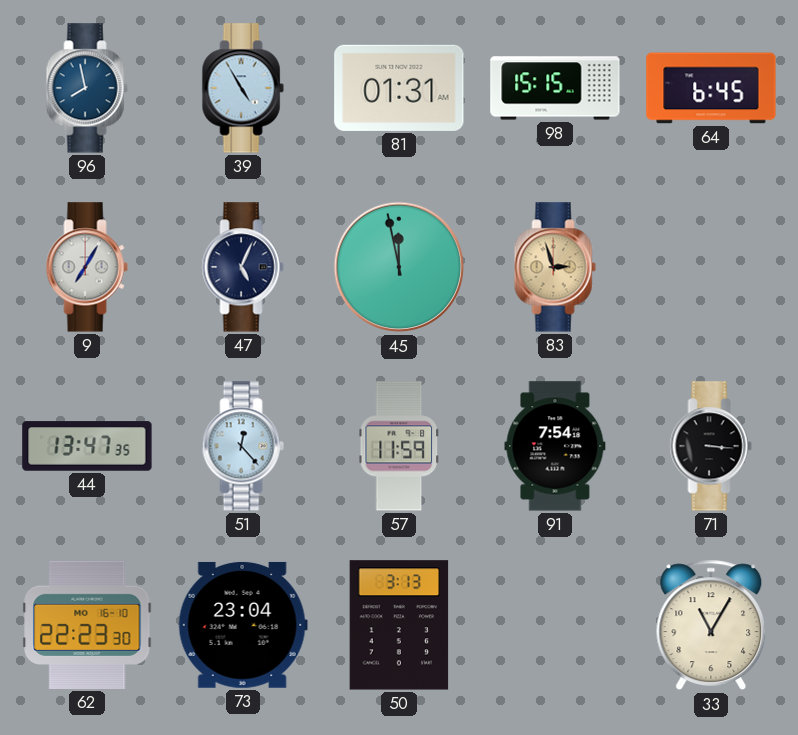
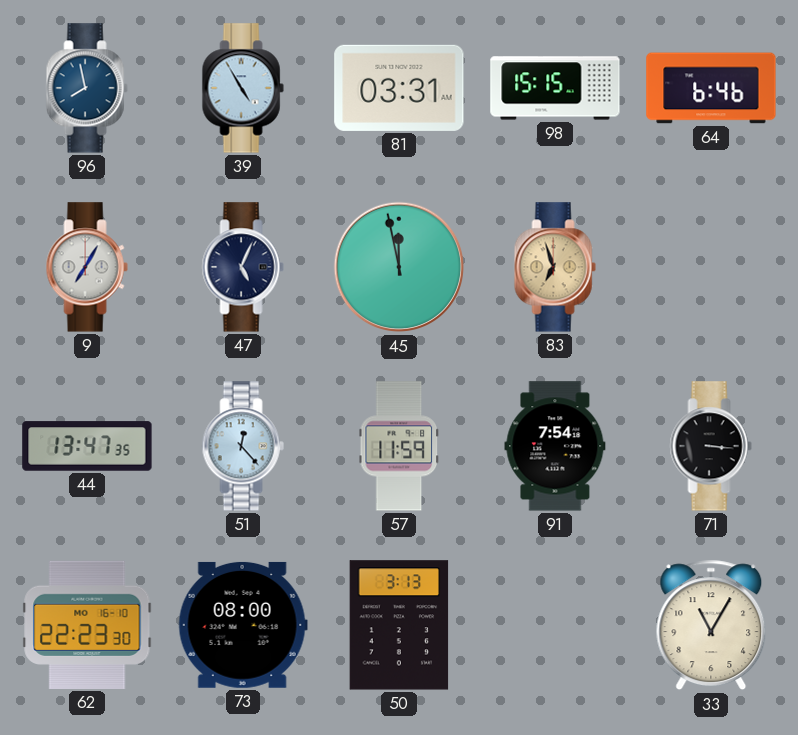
81: 01:31 -> 03:31 (399, 88)
64: 6:45 -> 6:46 (711, 88)
83: 2:57 -> 6:57 (555, 267)
73: 23:04 -> 08:00 (243, 625)
